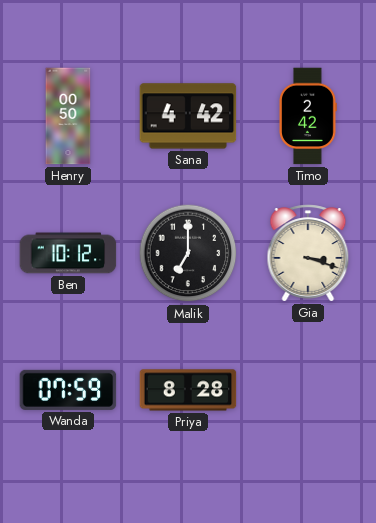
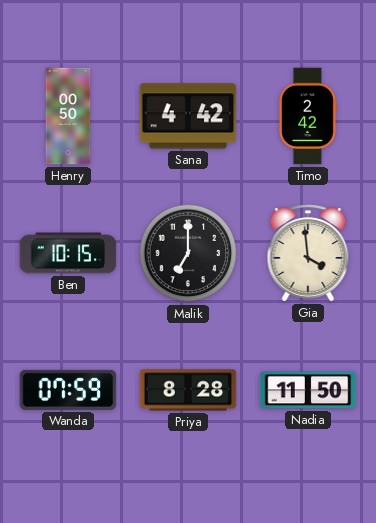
Ben: 10:12 -> 10:15 (68, 253)
Gia: 3:18 -> 3:59 (308, 253)
Nadia: none -> 11:50 (308, 390)
